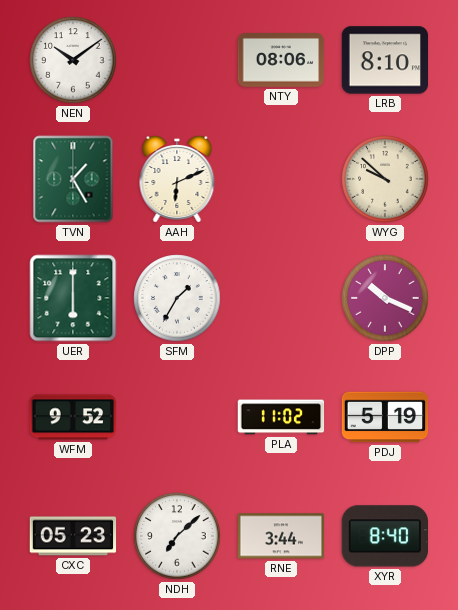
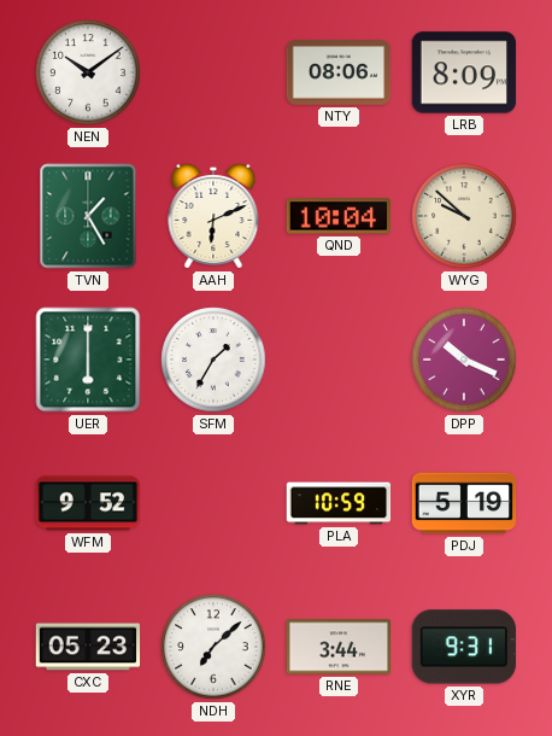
LRB: 8:10 -> 8:09 (464, 72)
QND: none -> 10:04 (339, 216)
PLA: 11:02 -> 10:59 (339, 503)
XYR: 8:40 -> 9:31 (463, 647)
